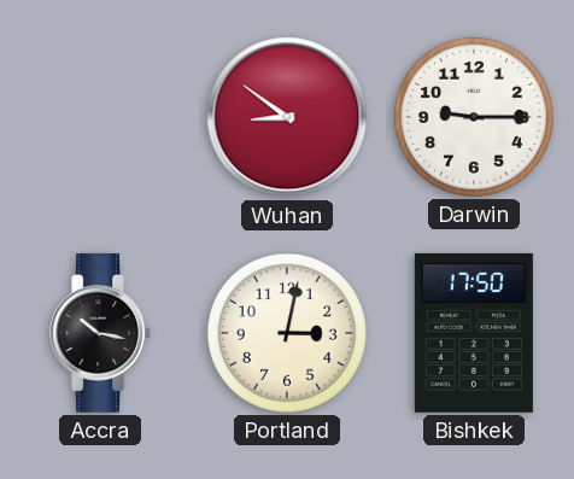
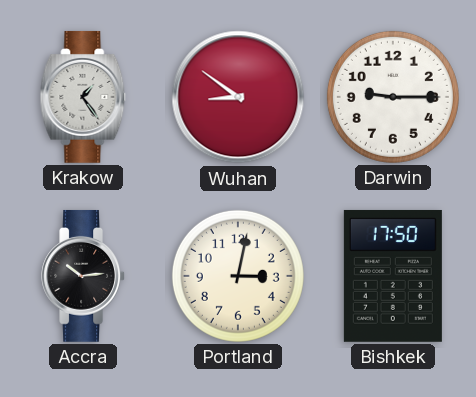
Krakow: none -> 1:24 (83, 97)
Accra: 10:17 -> 10:14 (83, 276)
